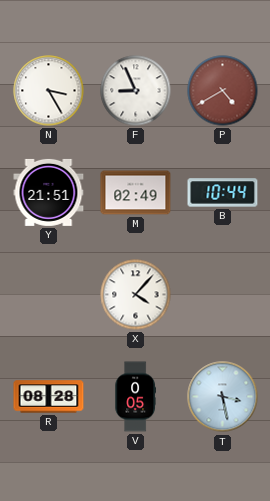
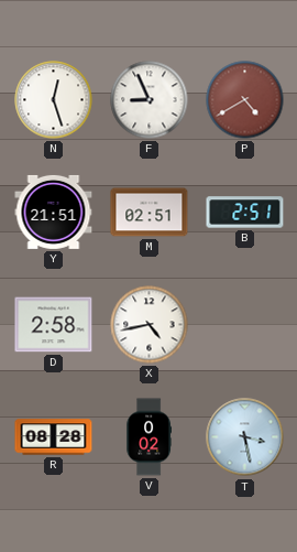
N: 3:25 -> 12:27 (54, 100)
M: 02:49 -> 02:51 (150, 213)
B: 10:44 -> 2:51 (245, 213)
D: none -> 2:58 (54, 325)
X: 4:07 -> 4:43 (150, 325)
V: 0:05 -> 0:02 (148, 437)
